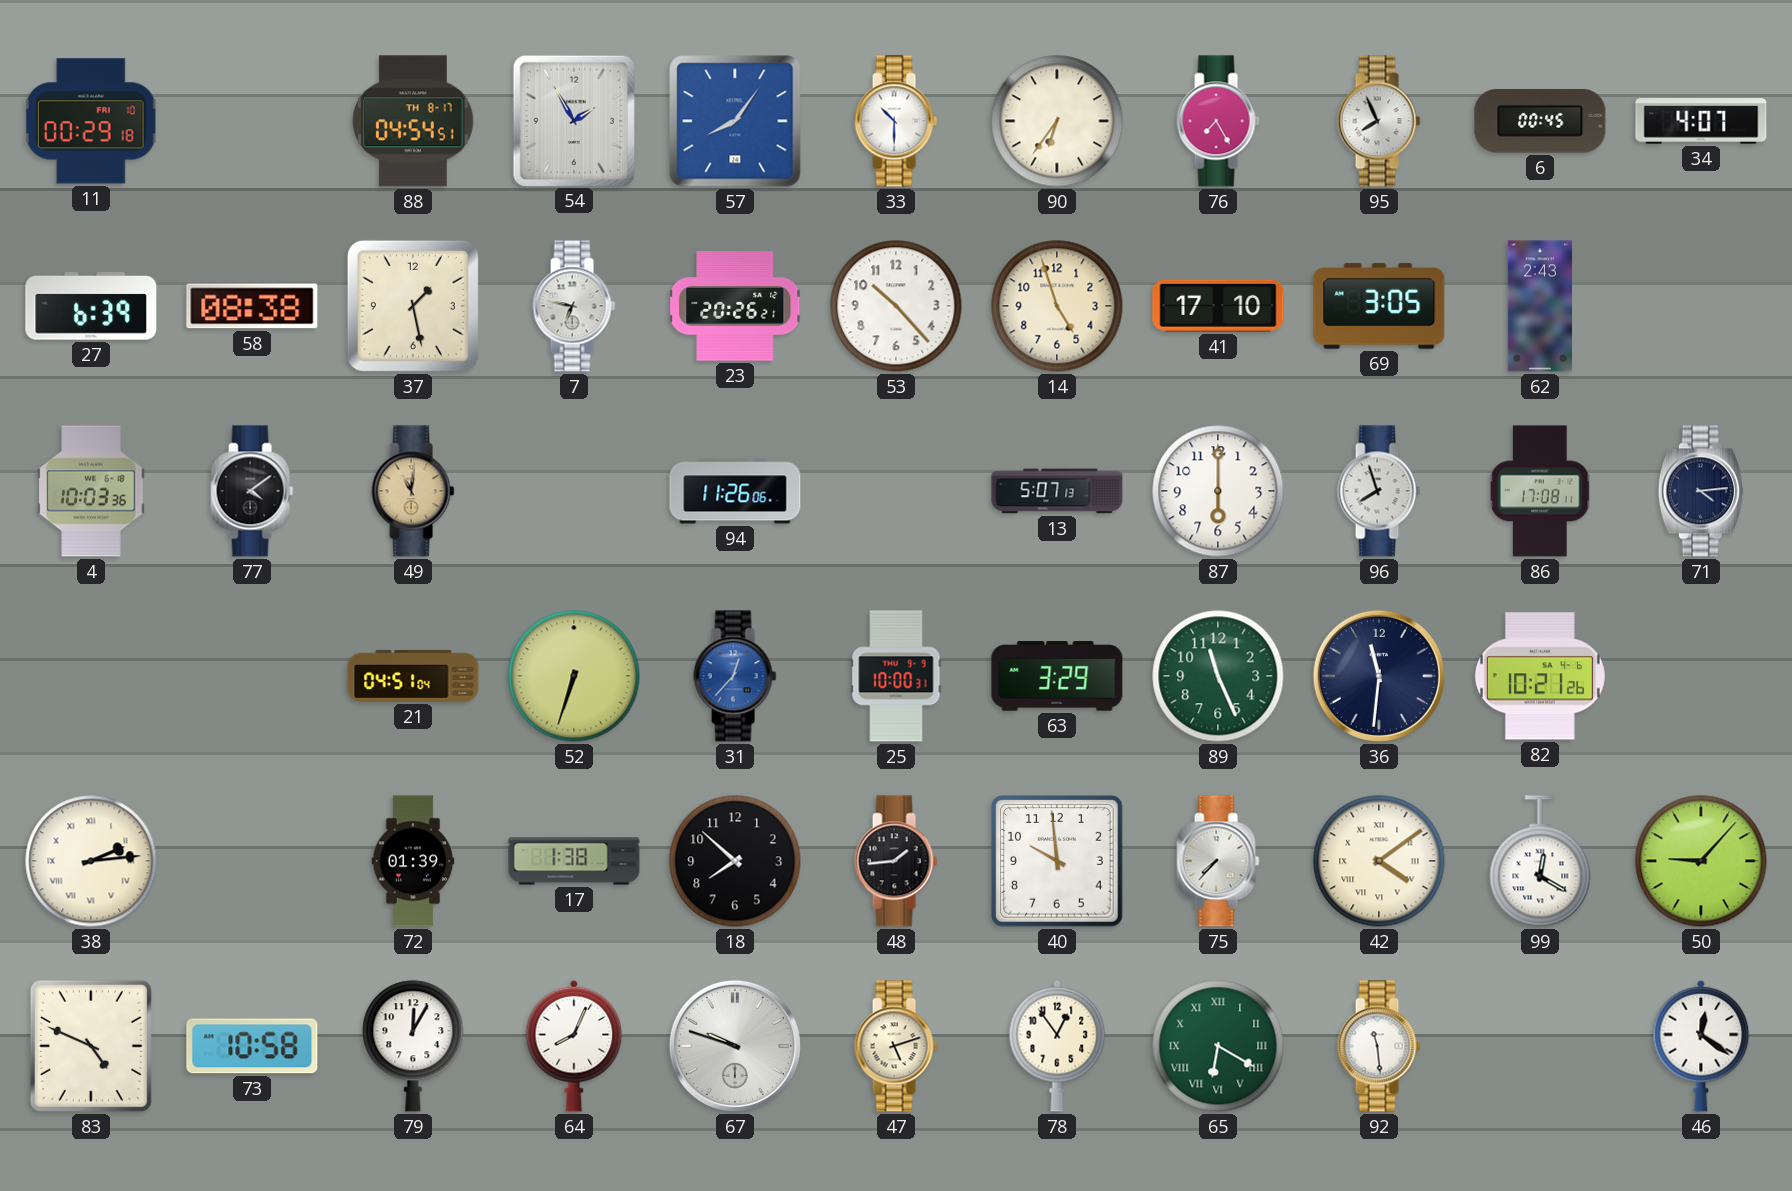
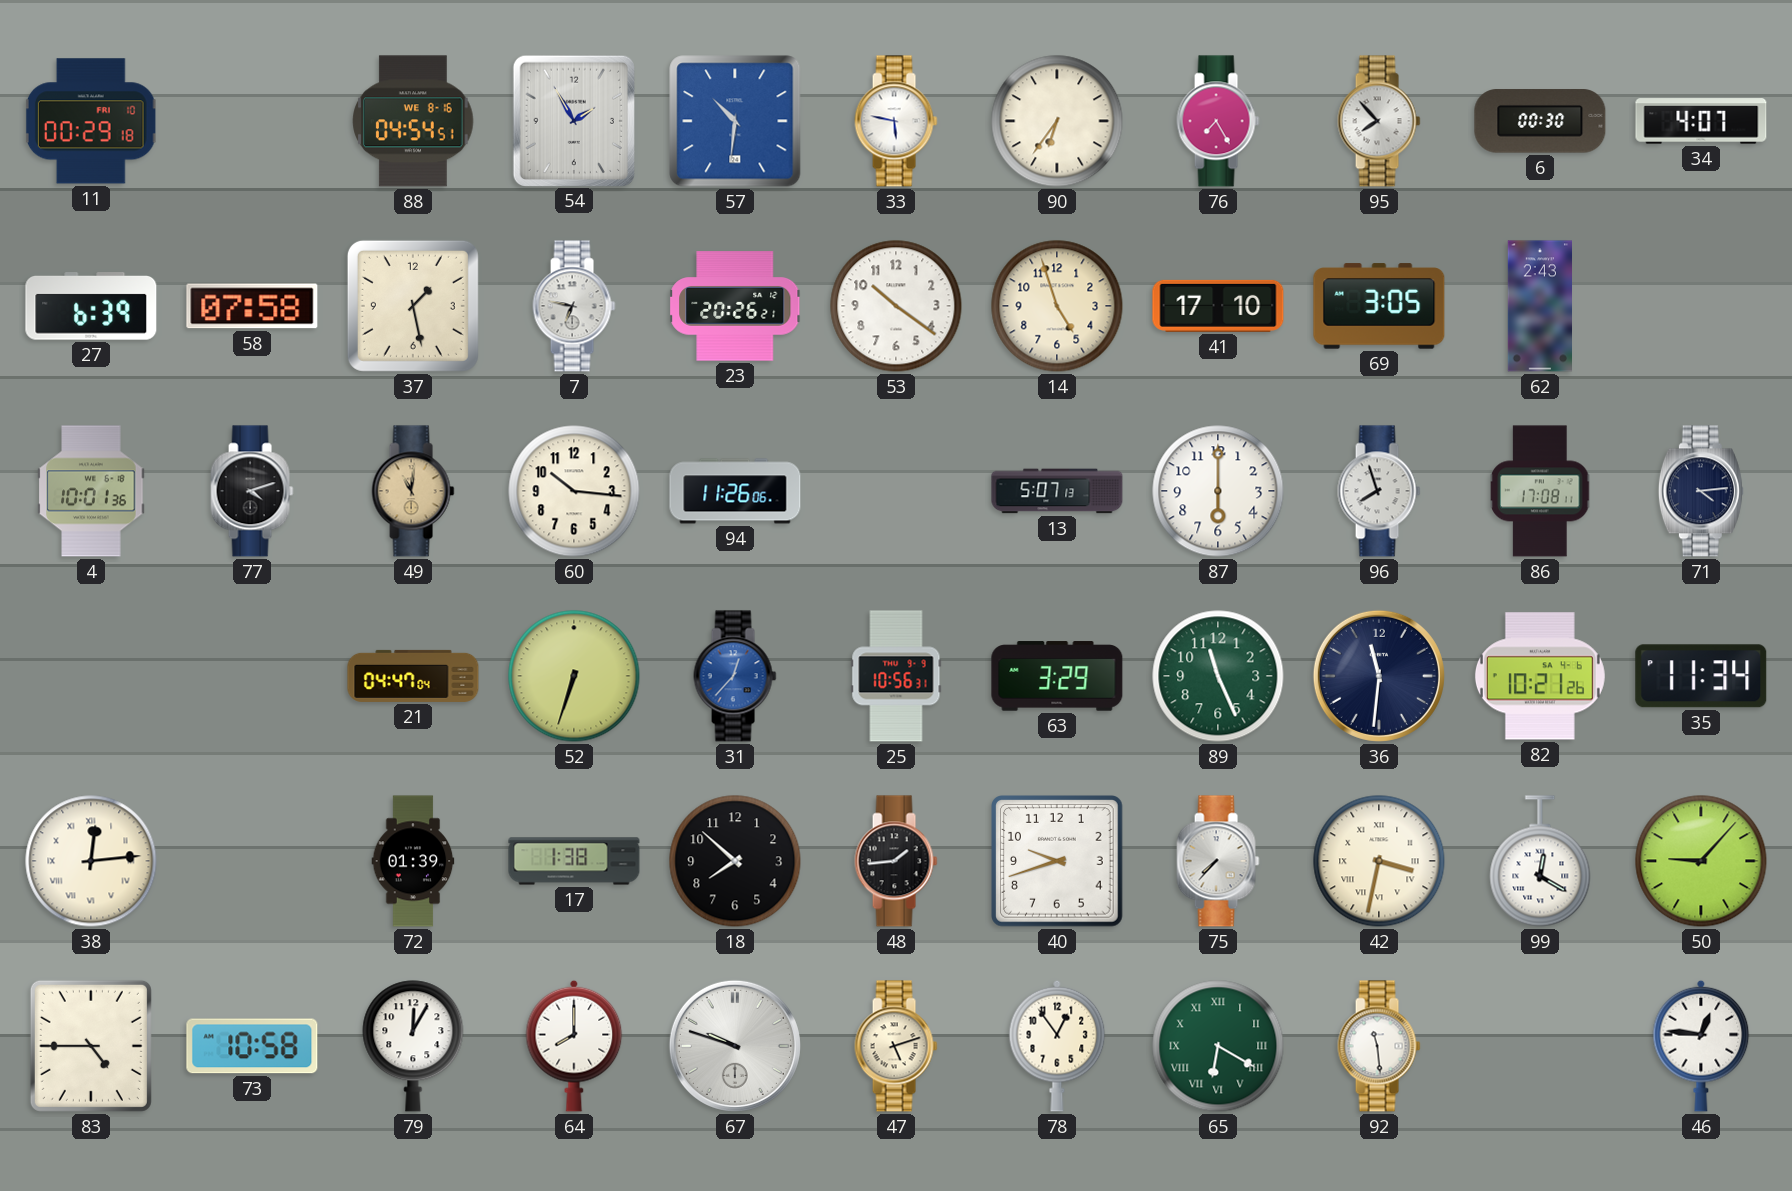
88 date: TH 8-17 -> WE 8-16 (413, 121)
57: 8:06 -> 10:31 (735, 121)
33: 10:30 -> 5:47 (896, 121)
95: 7:56 -> 7:53 (1379, 121)
6: 00:45 -> 00:30 (1540, 121)
58: 08:38 -> 07:58 (252, 306)
53: 10:23 -> 10:21 (896, 306)
4: 10:03 -> 10:01 (91, 491)
77: 4:09 -> 4:12 (252, 491)
60: none -> 10:16 (574, 491)
21: 04:51 -> 04:47 (413, 676)
25: 10:00 -> 10:56 (896, 676)
35: none -> 11:34 (1701, 676)
38: 2:14 -> 12:14 (91, 861)
40: 9:59 -> 9:42 (1058, 862)
42: 4:09 -> 3:32 (1379, 861)
83: 4:49 -> 4:45 (91, 1046)
64: 8:04 -> 8:00 (574, 1046)
46: 12:21 -> 12:46 (1701, 1046)
